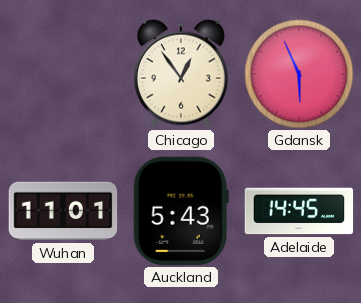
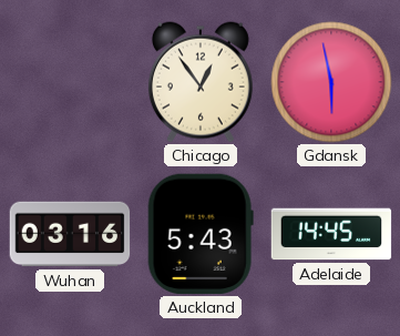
Gdansk: 5:56 -> 5:58 (331, 82)
Wuhan: 11:01 -> 03:16 (70, 234)
